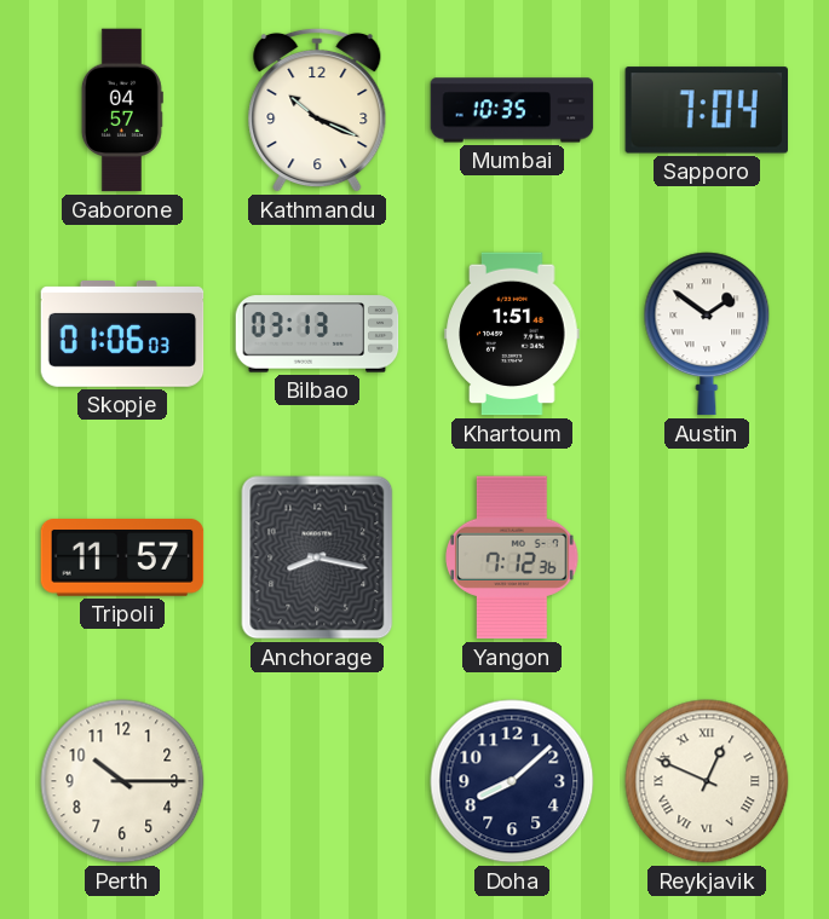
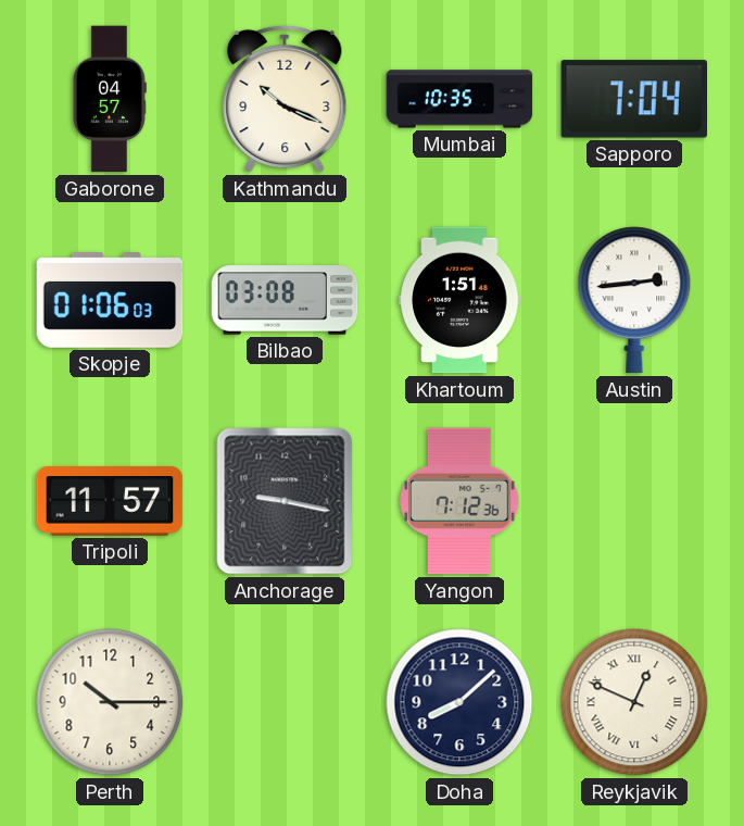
Bilbao: 03:13 -> 03:08 (285, 300)
Austin: 1:51 -> 2:44 (634, 300)
Anchorage: 8:17 -> 9:17 (285, 501)
